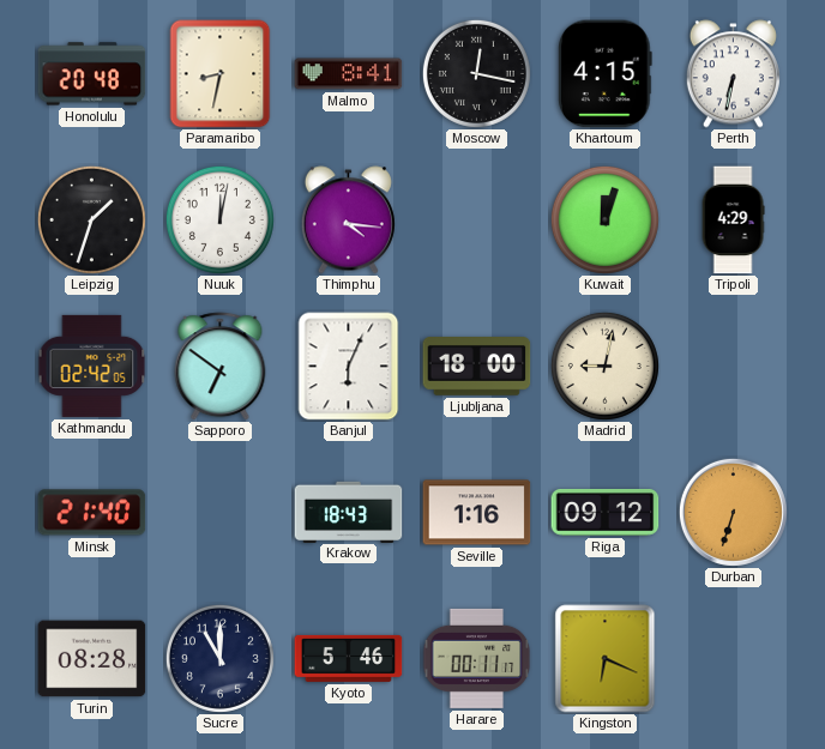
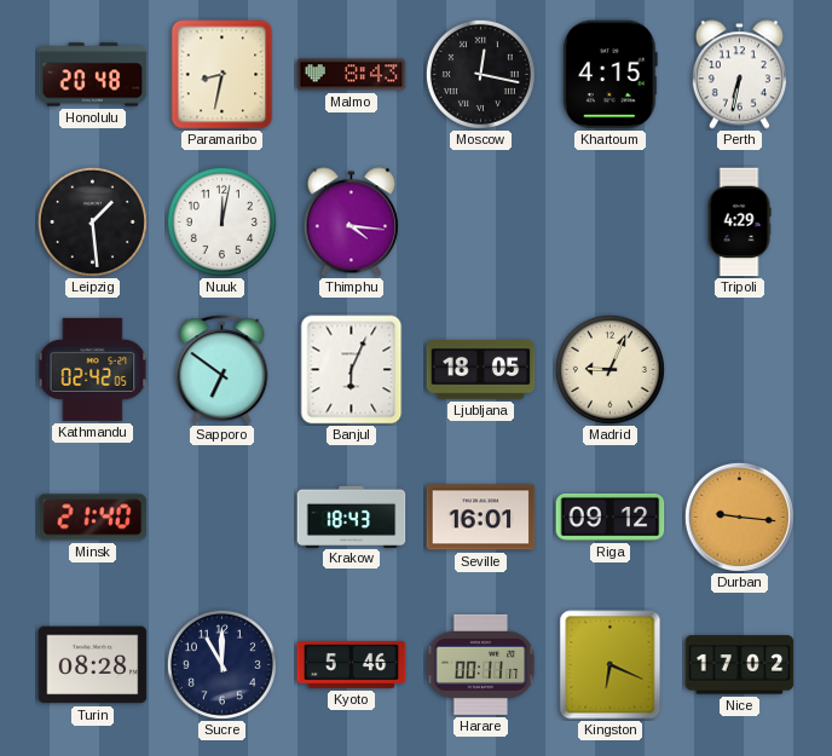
Malmo: 8:41 -> 8:43 (352, 75)
Leipzig: 1:33 -> 1:29 (92, 221)
Kuwait: 12:03 -> none (604, 219)
Ljubljana: 18:00 -> 18:05 (481, 370)
Madrid: 9:02 -> 9:04 (609, 369)
Seville: 1:16 -> 16:01 (481, 518)
Durban: 6:33 -> 9:16 (739, 516)
Nice: none -> 17:02 (740, 665)
